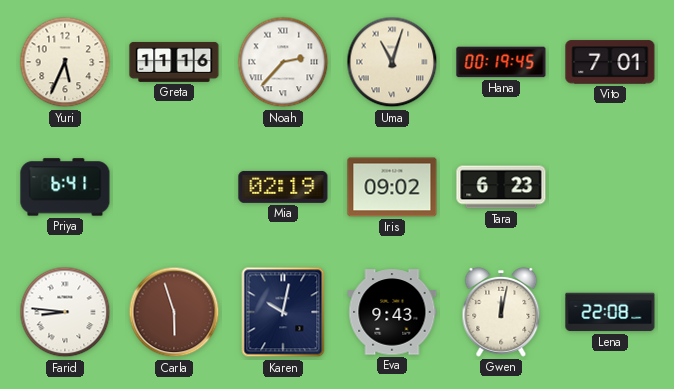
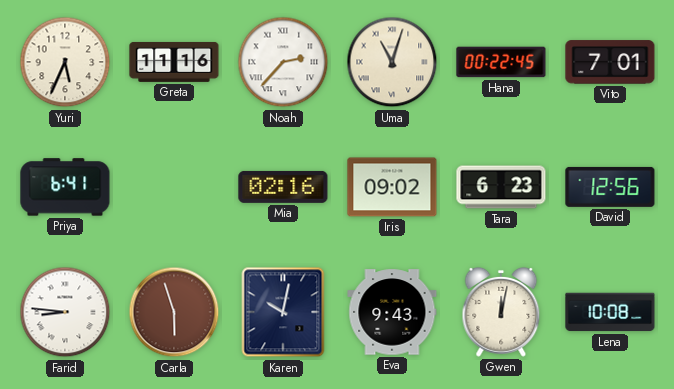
Hana: 00:19 -> 00:22 (501, 62)
Mia: 02:19 -> 02:16 (283, 187)
David: none -> 12:56 (610, 187)
Lena: 22:08 -> 10:08 (610, 312)
